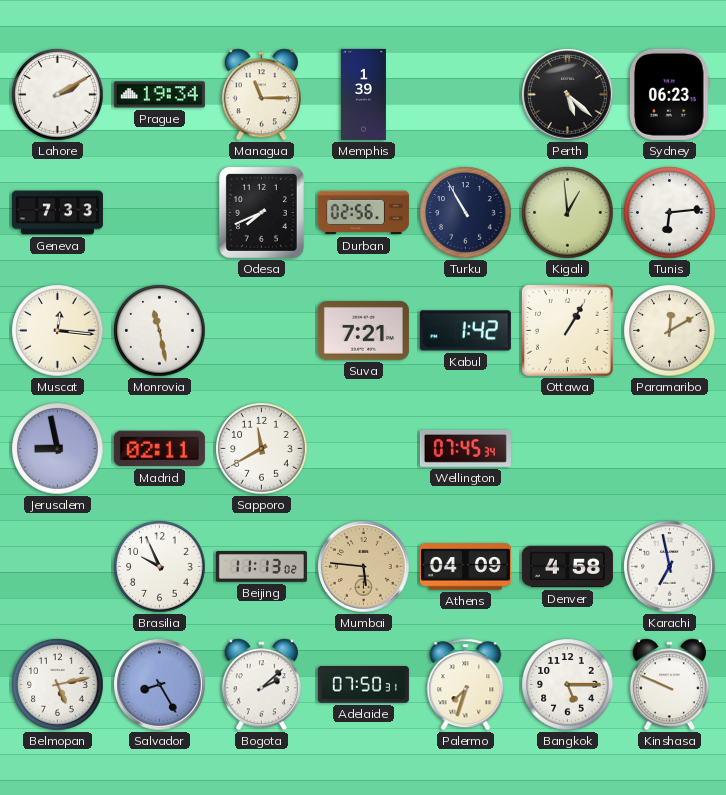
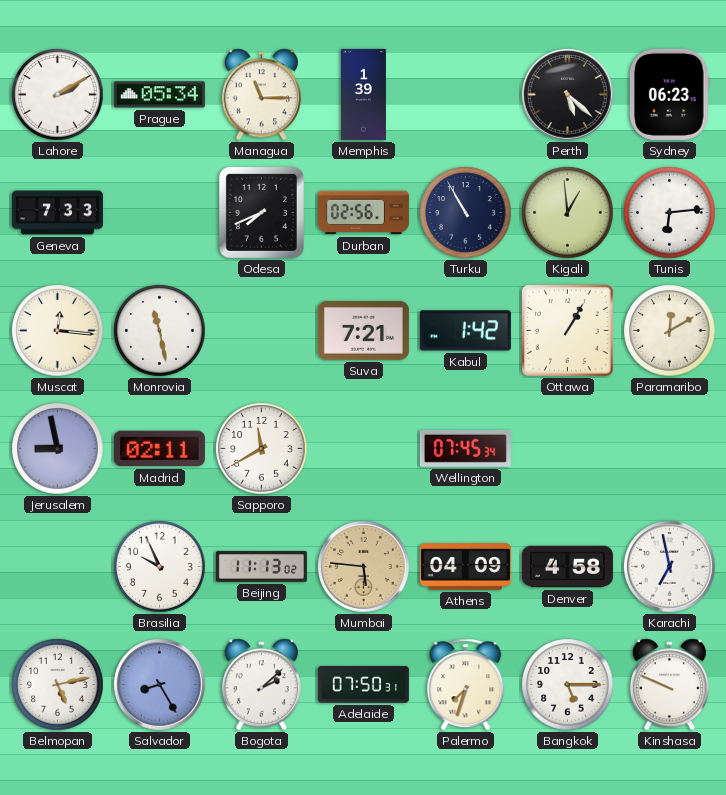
Prague: 19:34 -> 05:34 (159, 95)
